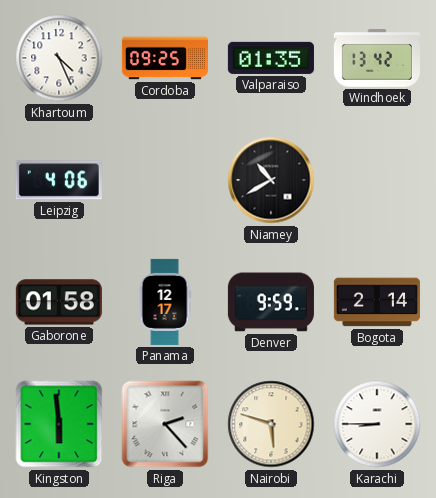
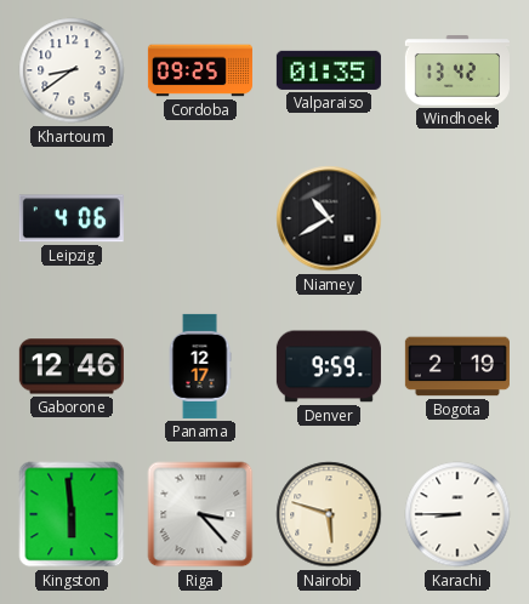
Khartoum: 4:26 -> 8:39 (72, 70)
Gaborone: 01:58 -> 12:46 (72, 366)
Bogota: 2:14 -> 2:19 (457, 366)
Riga: 2:23 -> 3:23 (200, 514)
